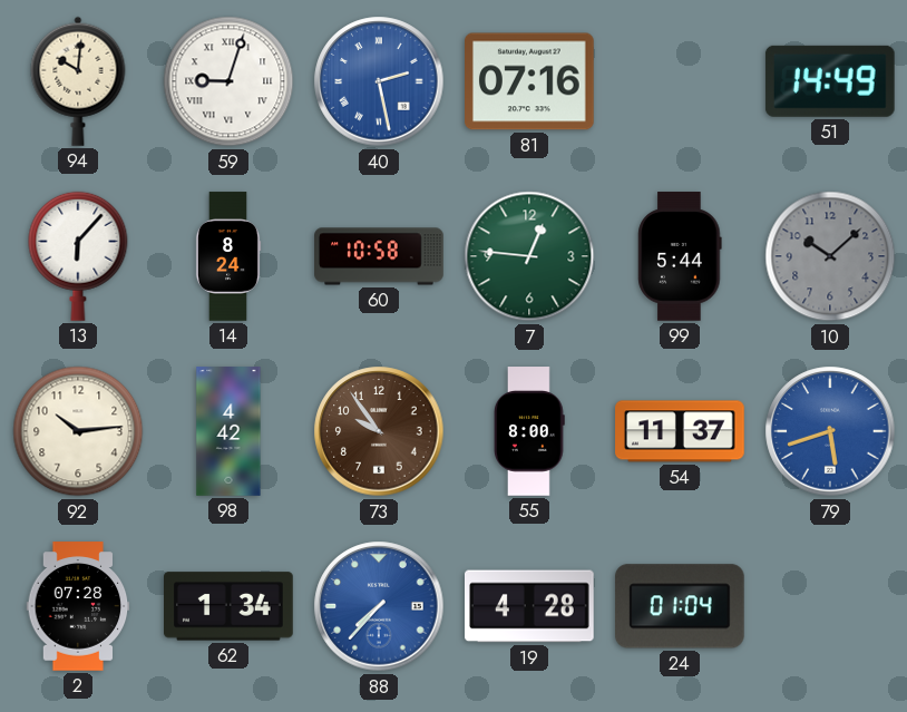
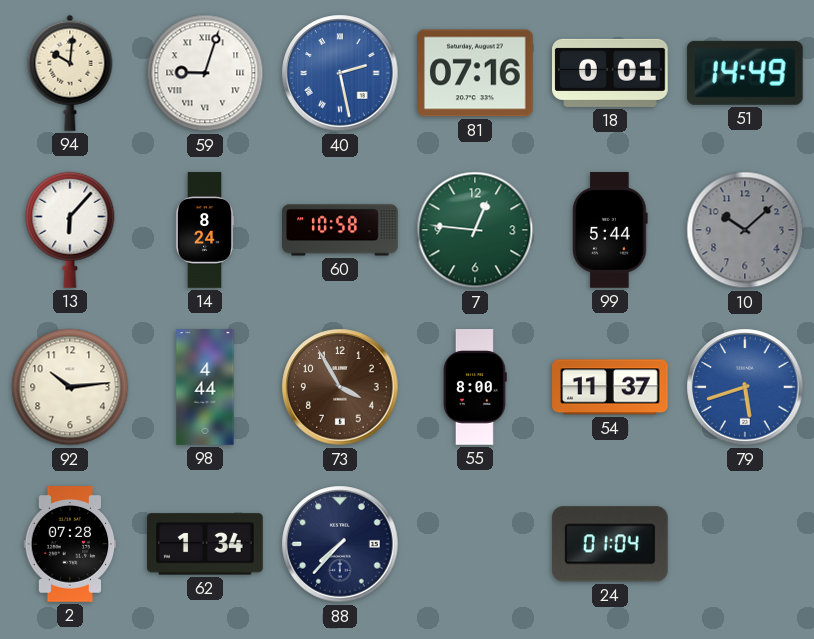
18: none -> 0:01 (610, 73)
98: 4:42 -> 4:44 (205, 387)
73: 9:54 -> 3:55 (340, 387)
88 dial: blue -> navy (340, 544)
19: 4:28 -> none (530, 606)
